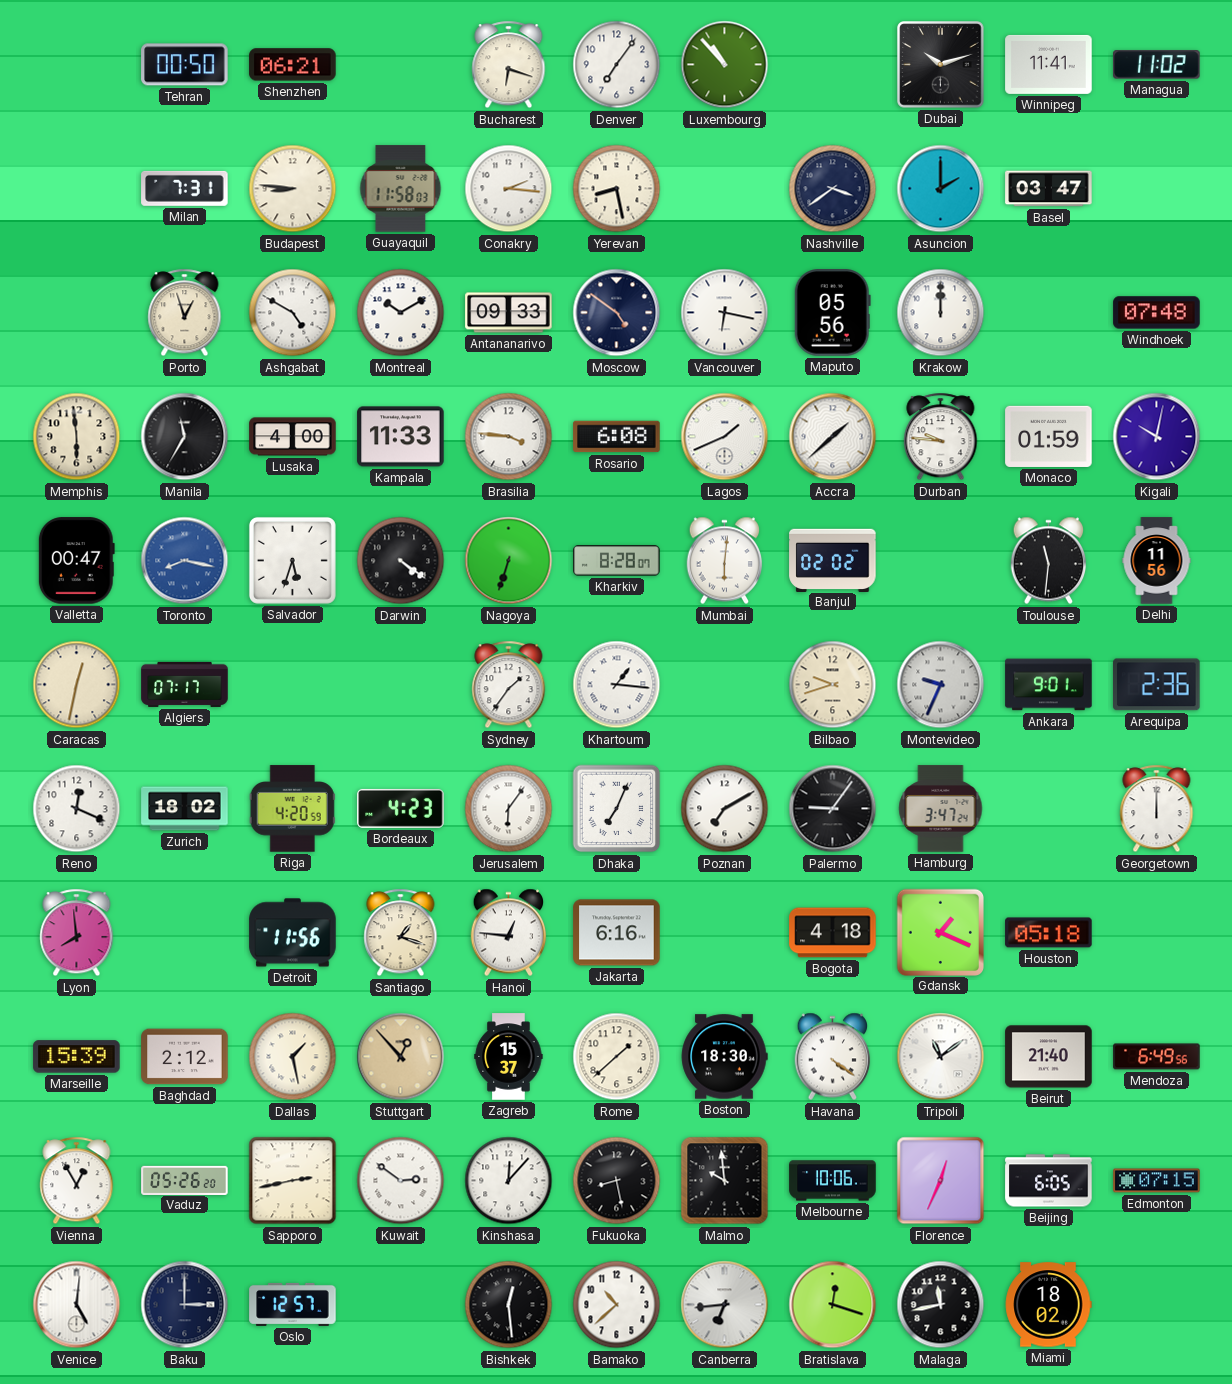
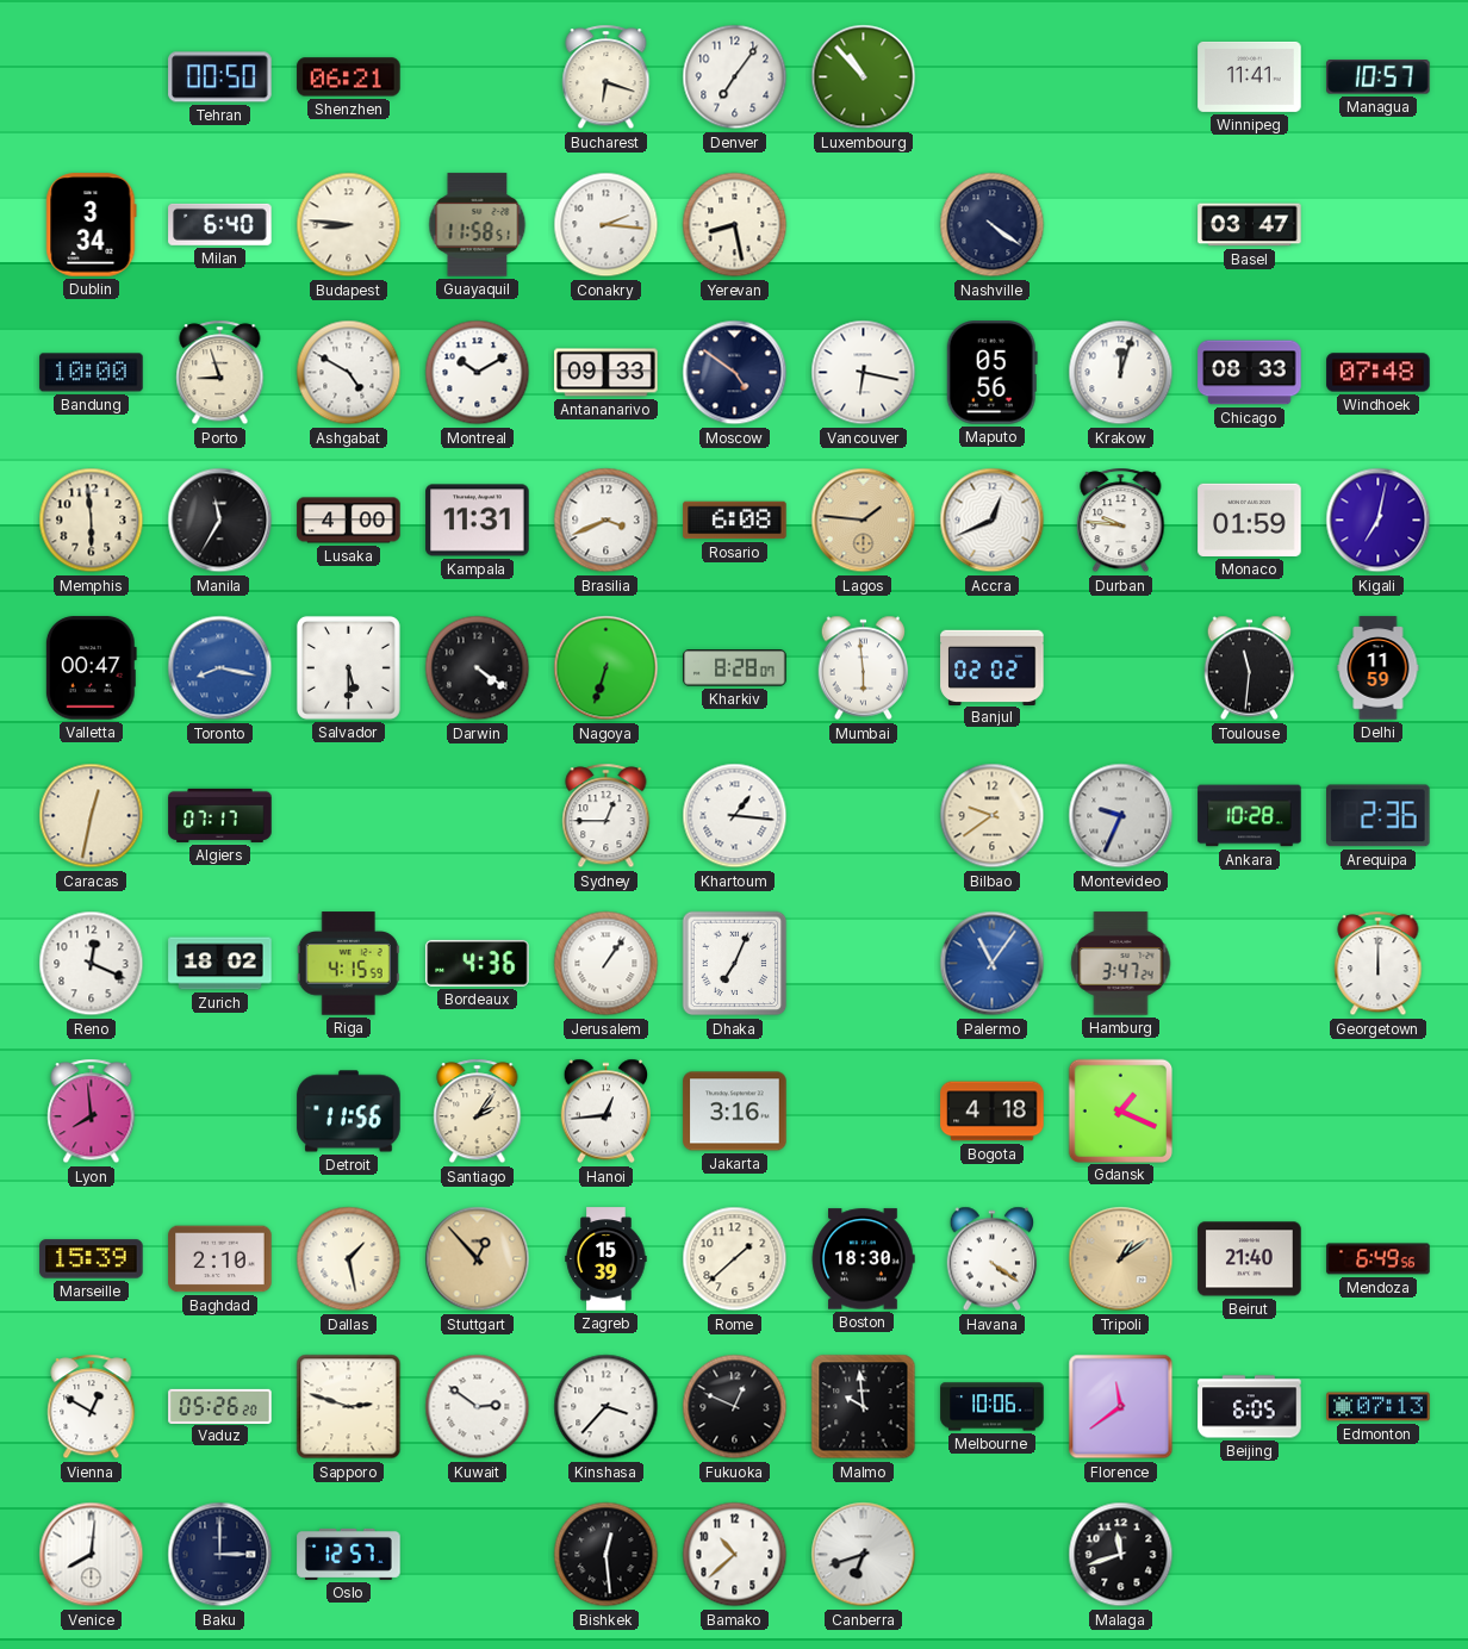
Dubai: 10:12 -> none (941, 65)
Managua: 11:02 -> 10:57 (1379, 77)
Dublin: none -> 3:34 (92, 225)
Milan: 7:31 -> 6:40 (220, 224)
Guayaquil: 11:58:03 -> 11:58:51 (478, 225)
Nashville: 3:39 -> 4:21 (993, 225)
Asuncion: 2:00 -> none (941, 189)
Bandung: none -> 10:00 (92, 373)
Porto: 12:57 -> 8:57 (220, 373)
Krakow: 12:00 -> 12:03 (1121, 373)
Chicago: none -> 08:33 (1250, 373)
Kampala: 11:33 -> 11:31 (478, 521)
Brasilia: 3:46 -> 3:41 (607, 521)
Lagos: 1:41 -> 1:46 (864, 521)
Lagos dial: white -> champagne (864, 521)
Accra: 1:38 -> 12:41 (993, 521)
Kigali: 10:02 -> 7:02 (1379, 521)
Salvador: 5:33 -> 5:30 (348, 667)
Mumbai: 6:01 -> 5:59 (864, 668)
Delhi: 11:56 -> 11:59 (1379, 668)
Sydney: 1:36 -> 12:45 (607, 816)
Bilbao: 9:42 -> 9:39 (993, 816)
Ankara: 9:01 -> 10:28 (1250, 816)
Riga: 4:20 -> 4:15 (348, 964)
Bordeaux: 4:23 -> 4:36 (478, 963)
Jerusalem: 6:06 -> 1:06 (607, 964)
Poznan: 7:10 -> none (725, 809)
Palermo: 9:06 -> 11:06 (993, 964)
Palermo dial: black -> blue (993, 964)
Santiago: 1:18 -> 2:06 (478, 1112)
Hanoi: 12:46 -> 12:44 (607, 1112)
Jakarta: 6:16 -> 3:16 (735, 1112)
Houston: 05:18 -> none (1049, 933)
Baghdad: 2:12 -> 2:10 (220, 1259)
Zagreb: 15:37 -> 15:39 (607, 1259)
Tripoli: 11:09 -> 1:09 (1121, 1259)
Tripoli dial: white -> champagne (1121, 1259)
Vienna: 12:55 -> 12:50 (92, 1407)
Sapporo: 2:43 -> 2:48 (349, 1407)
Kinshasa: 12:07 -> 3:37 (607, 1407)
Fukuoka: 8:28 -> 12:49 (735, 1407)
Florence: 12:34 -> 11:39 (1121, 1407)
Edmonton: 07:15 -> 07:13 (1379, 1407)
Venice: 5:01 -> 8:01 (92, 1555)
Canberra: 6:44 -> 6:42 (864, 1555)
Bratislava: 12:18 -> none (833, 1305)
Malaga: 11:43 -> 11:42 (1121, 1555)
Miami: 18:02 -> none (1048, 1305)
